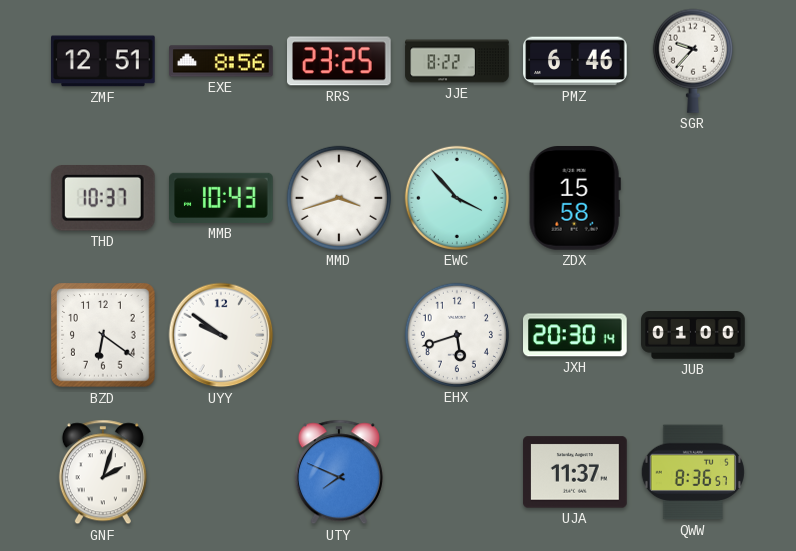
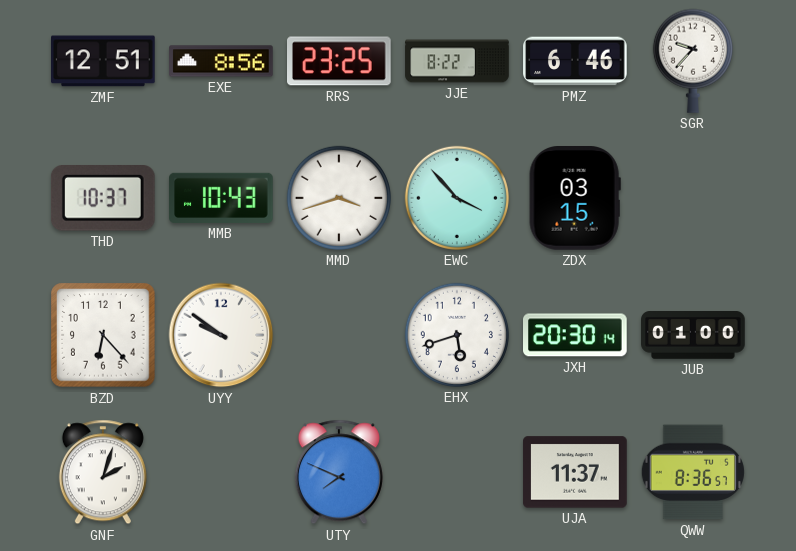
ZDX: 15:58 -> 03:15 (575, 199)
BZD: 6:21 -> 6:23 (103, 335)
